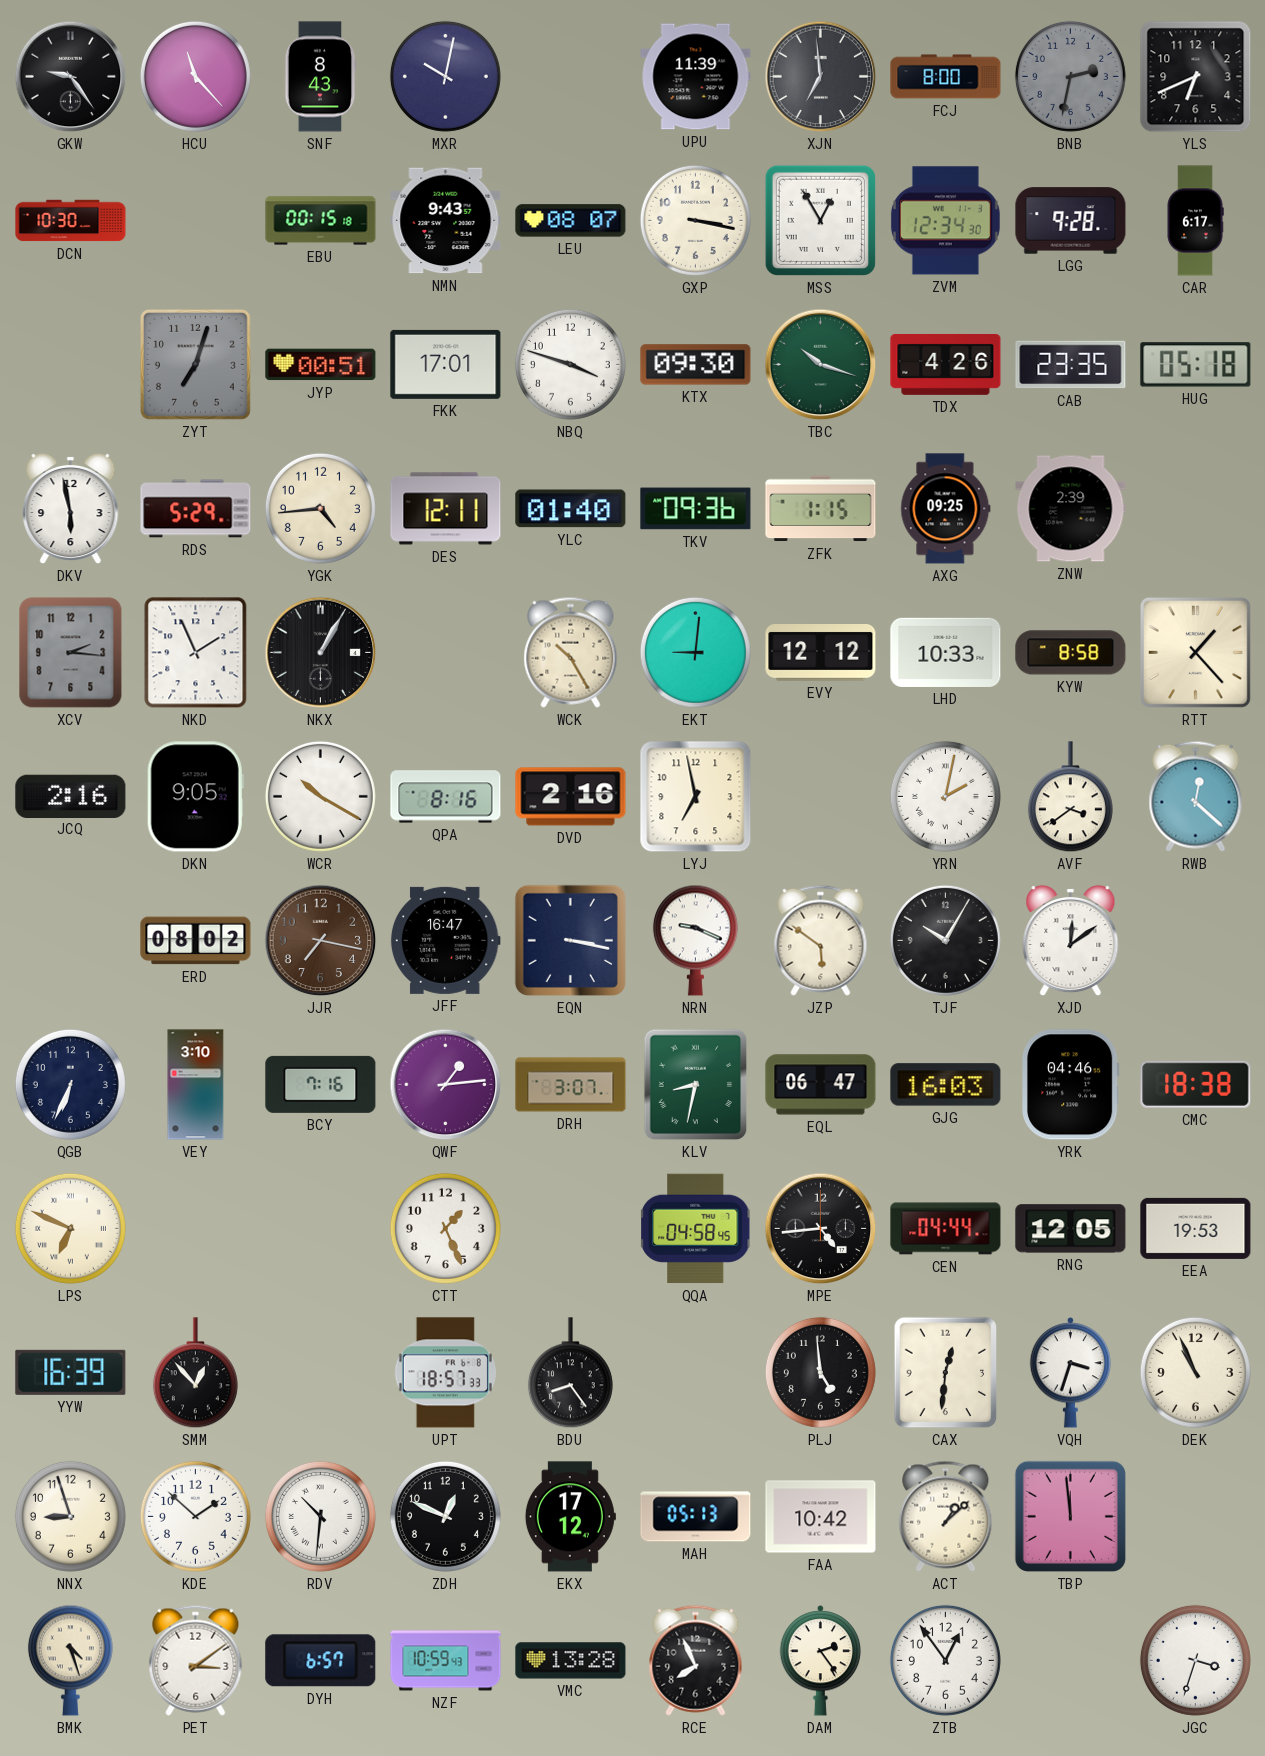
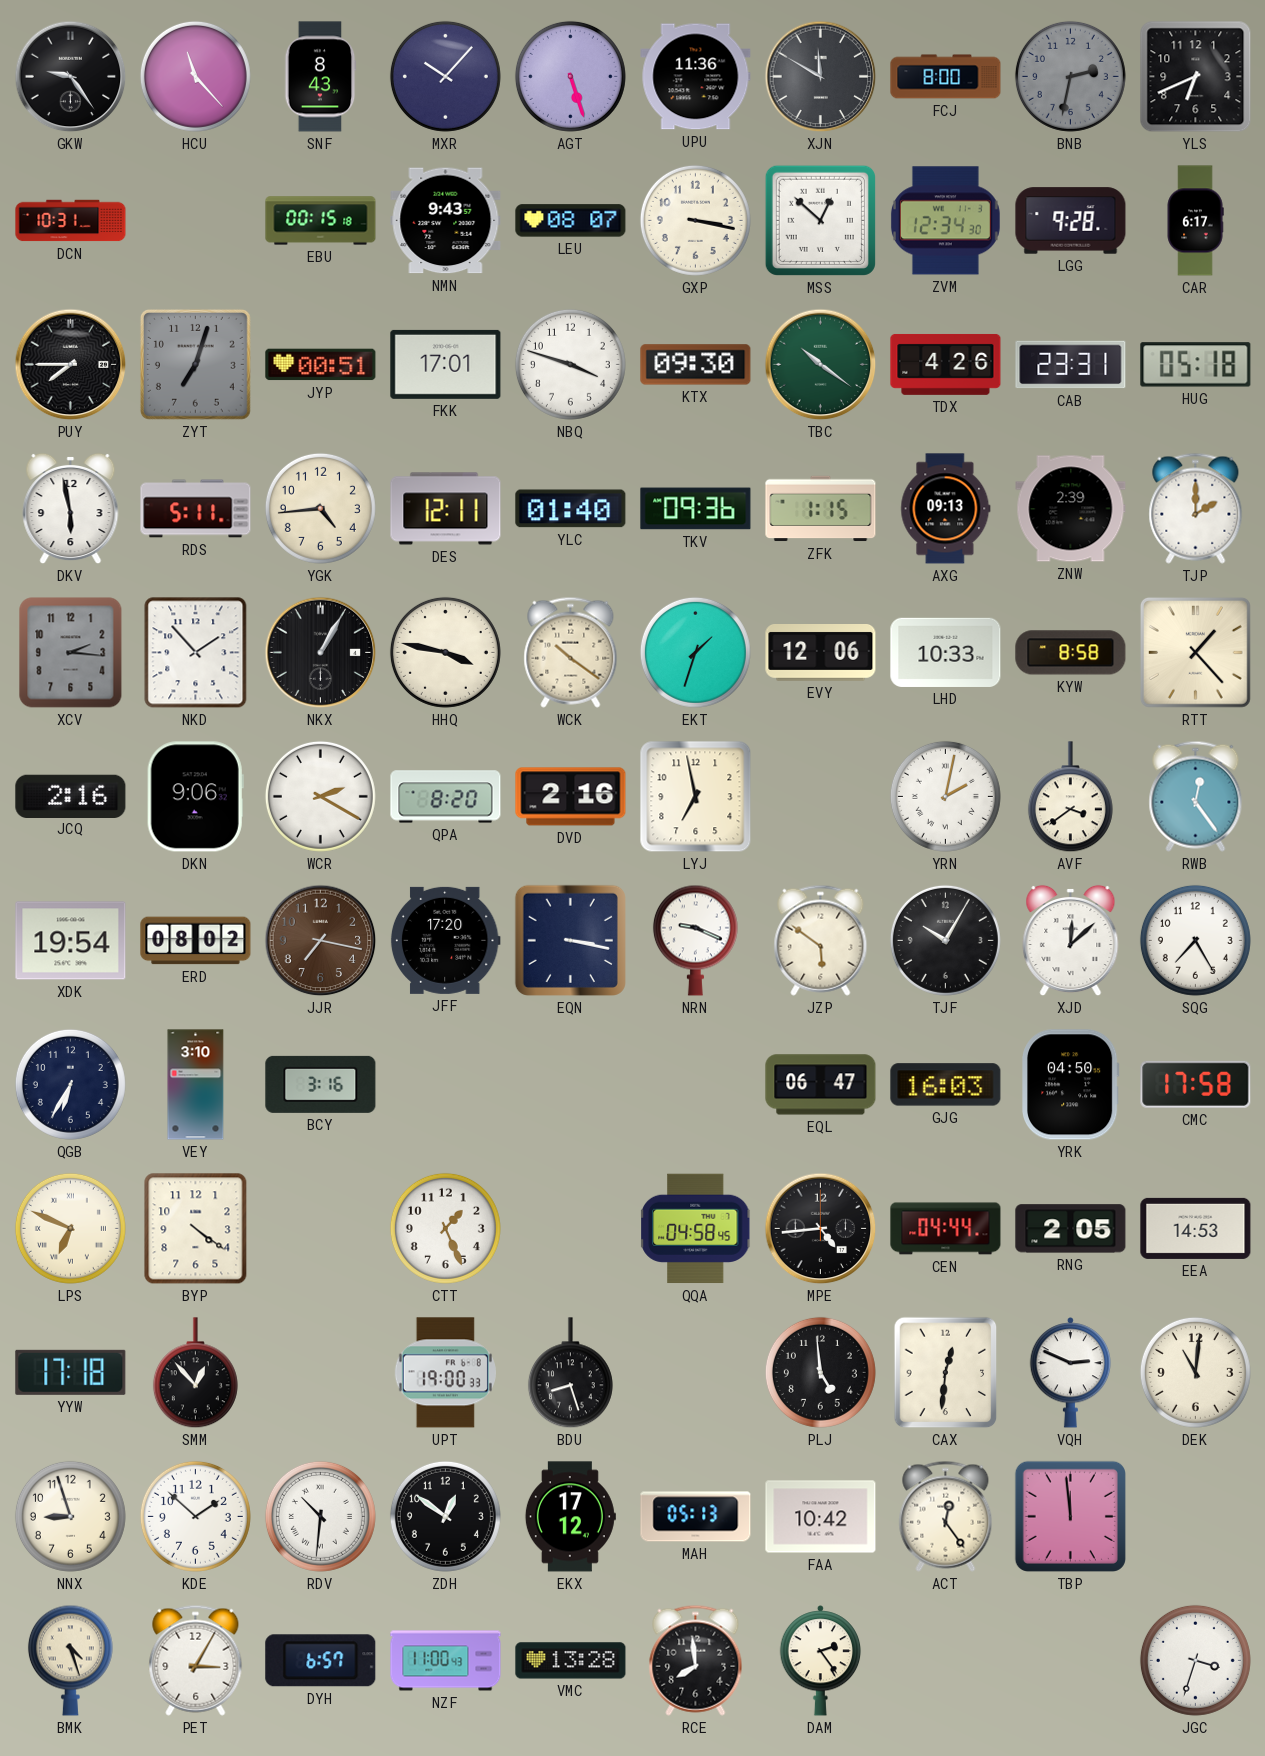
MXR: 10:02 -> 10:07 (445, 76)
AGT: none -> 5:27 (570, 76)
UPU: 11:39 -> 11:36 (696, 77)
XJN: 6:59 -> 11:50 (821, 77)
DCN: 10:30 -> 10:31 (71, 221)
MSS: 12:55 -> 12:52 (820, 220)
PUY: none -> 7:45 (71, 365)
TBC: 10:18 -> 10:21 (821, 365)
CAB: 23:35 -> 23:31 (1071, 365)
RDS: 5:29 -> 5:11 (196, 509)
AXG: 09:25 -> 09:13 (946, 509)
TJP: none -> 2:00 (1196, 508)
NKD: 1:56 -> 1:53 (196, 653)
HHQ: none -> 3:47 (445, 652)
WCK: 10:25 -> 10:21 (571, 652)
EKT: 9:01 -> 1:33 (695, 652)
EVY: 12:12 -> 12:06 (821, 653)
DKN: 9:05 -> 9:06 (195, 797)
WCR: 10:20 -> 2:20 (320, 796)
QPA: 8:16 -> 8:20 (446, 797)
RWB: 12:22 -> 12:24 (1196, 796)
XDK: none -> 19:54 (71, 941)
JFF: 16:47 -> 17:20 (445, 940)
XJD: 12:09 -> 12:08 (1071, 941)
SQG: none -> 7:25 (1195, 940)
QGB: 6:34 -> 6:35 (70, 1084)
BCY: 7:16 -> 3:16 (321, 1084)
QWF: 1:14 -> none (446, 1085)
DRH: 3:07 -> none (571, 1085)
KLV: 8:32 -> none (696, 1085)
YRK: 04:46 -> 04:50 (1070, 1085)
CMC: 18:38 -> 17:58 (1196, 1084)
BYP: none -> 4:21 (196, 1229)
RNG: 12:05 -> 2:05 (1071, 1229)
EEA: 19:53 -> 14:53 (1196, 1228)
YYW: 16:39 -> 17:18 (71, 1372)
UPT: 18:57 -> 19:00 (445, 1373)
BDU: 8:24 -> 8:27 (570, 1373)
VQH: 3:33 -> 2:49 (1071, 1373)
DEK: 10:56 -> 11:01 (1195, 1372)
ZDH: 12:49 -> 12:51 (445, 1516)
ACT: 1:08 -> 12:24 (946, 1516)
PET: 3:09 -> 3:05 (196, 1660)
NZF: 10:59 -> 11:00 (446, 1661)
RCE: 7:56 -> 7:59 (696, 1660)
ZTB: 12:54 -> none (945, 1660)
